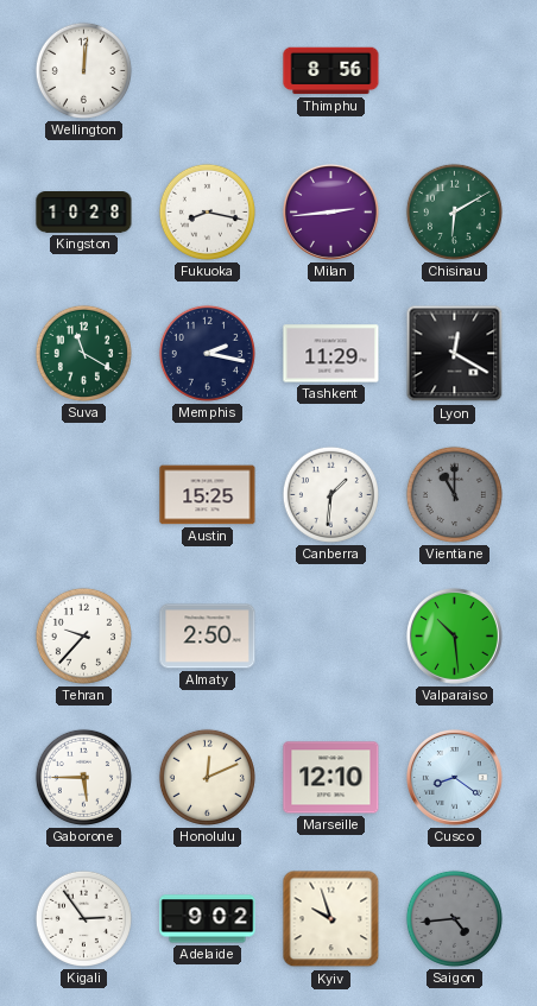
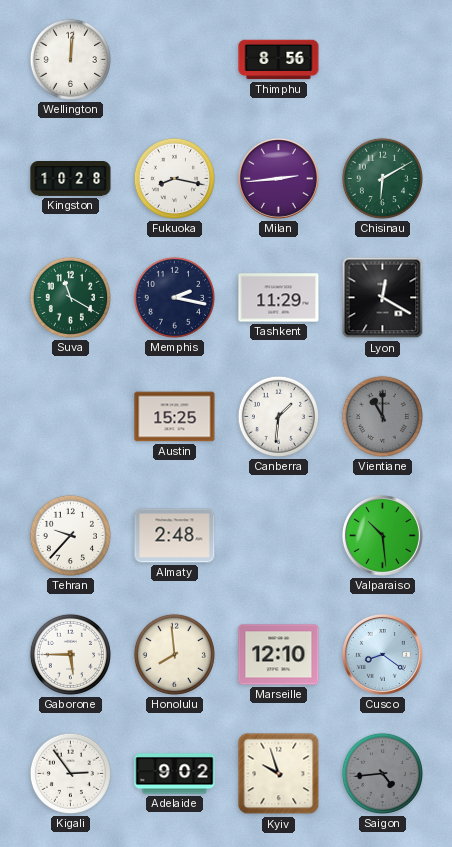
Almaty: 2:50 -> 2:48 (175, 536)
Honolulu: 12:11 -> 7:59 (174, 654)
